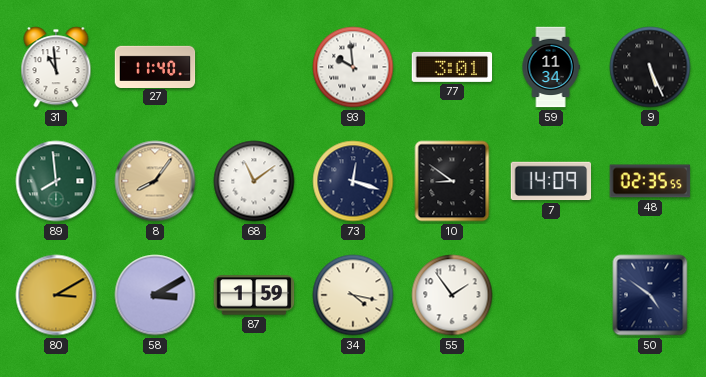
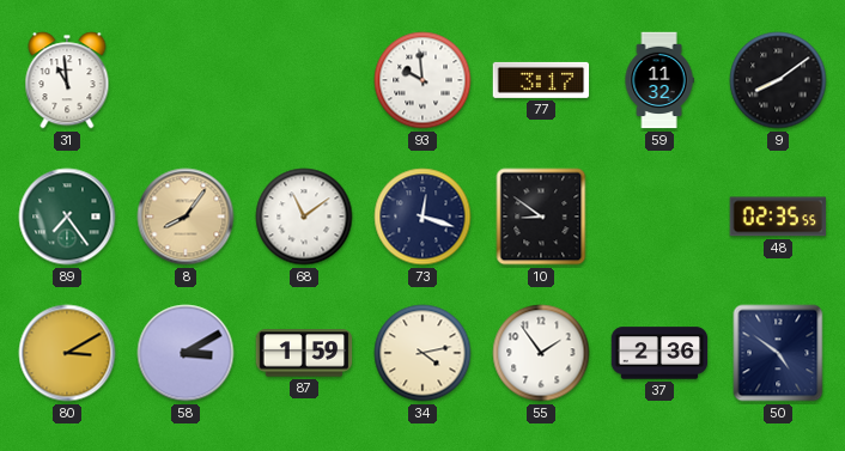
27: 11:40 -> none (155, 66)
77: 3:01 -> 3:17 (541, 80)
59: 11:34 -> 11:32 (659, 80)
9: 5:26 -> 8:09 (778, 80)
89: 7:59 -> 7:24 (67, 217)
7: 14:09 -> none (551, 181)
34: 4:17 -> 4:13 (423, 353)
37: none -> 2:36 (659, 353)
